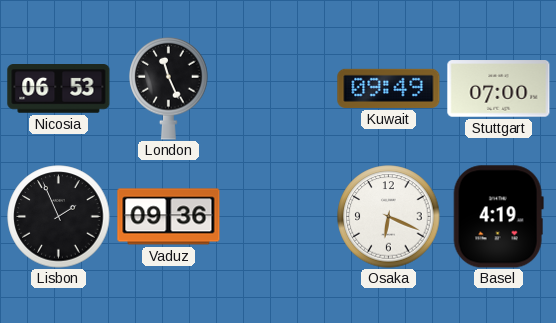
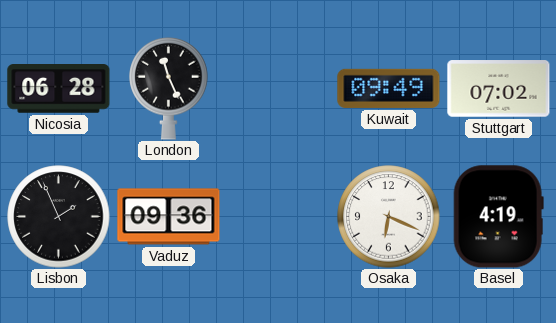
Nicosia: 06:53 -> 06:28 (59, 89)
Stuttgart: 07:00 -> 07:02 (499, 89)
